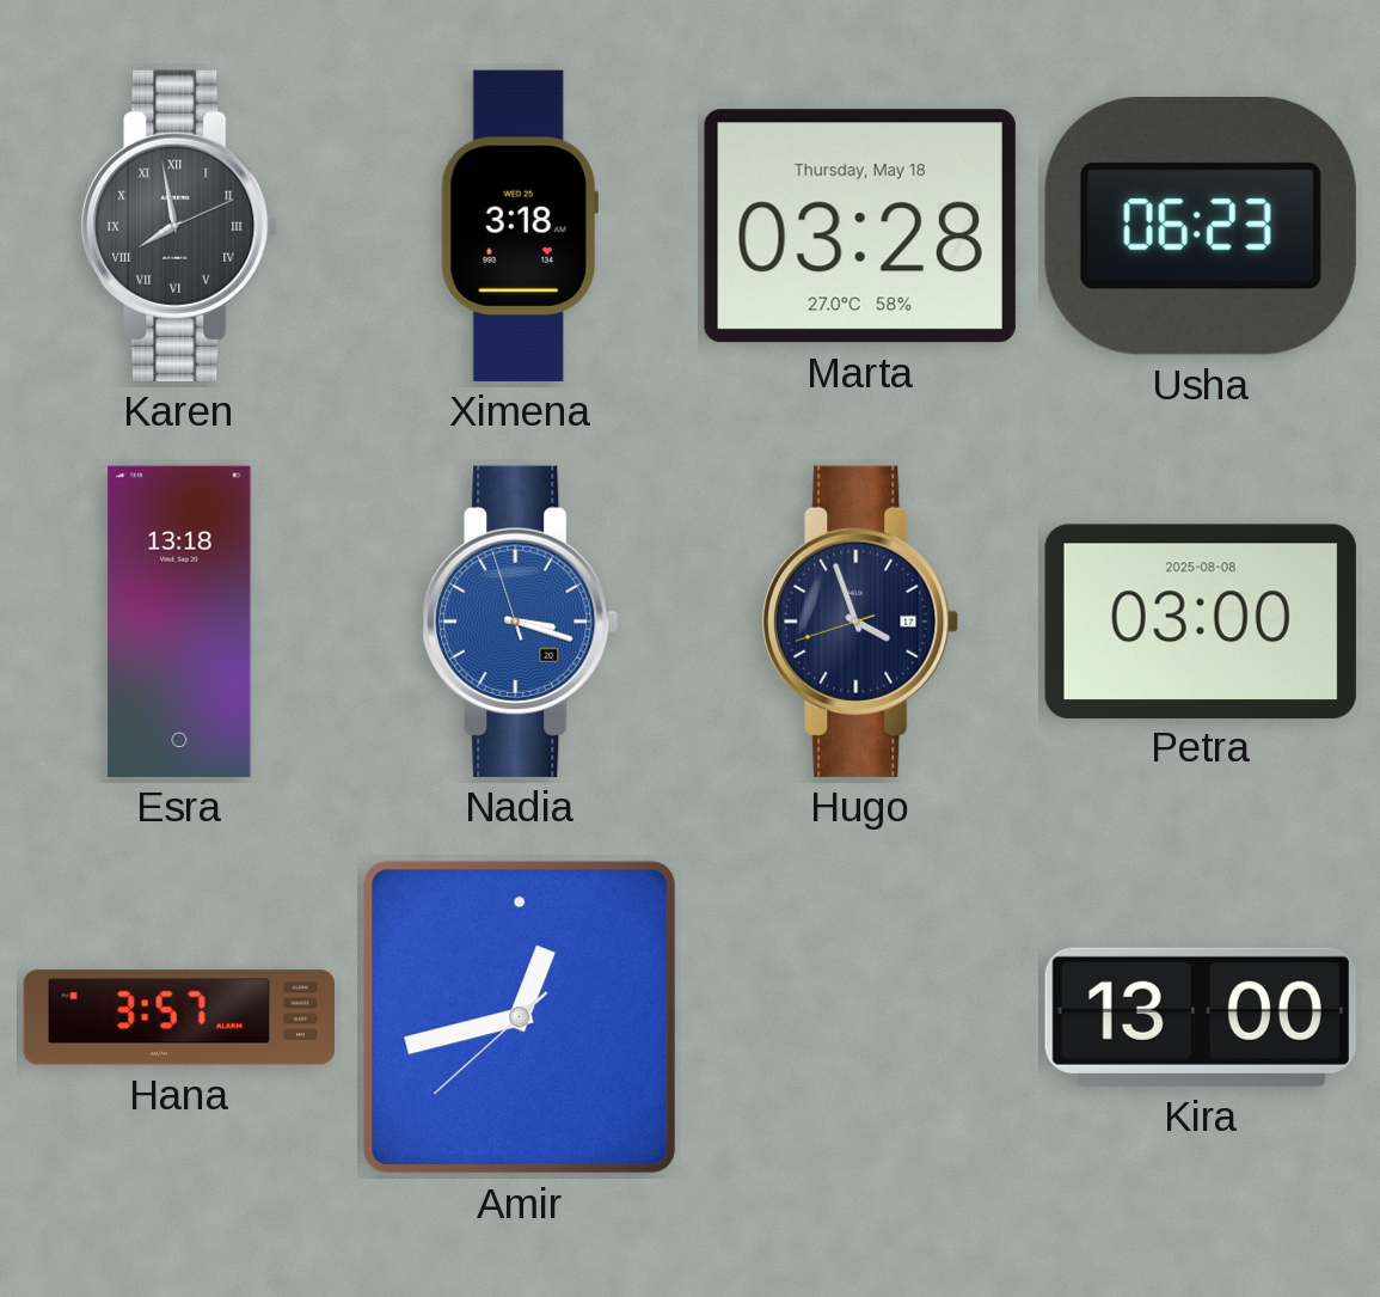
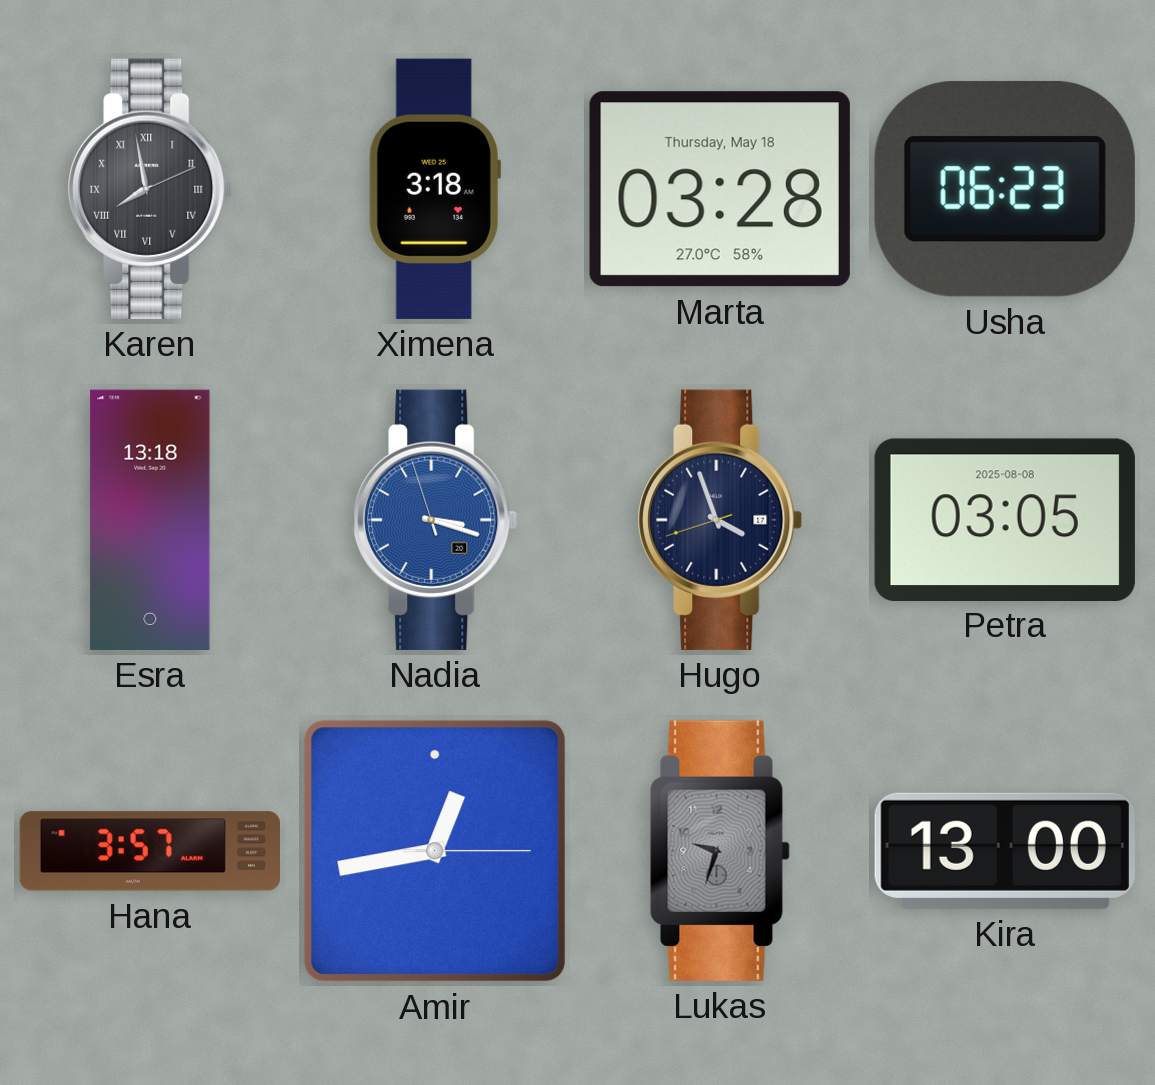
Petra: 03:00 -> 03:05 (1005, 519)
Amir: 12:42 -> 12:43 (435, 851)
Lukas: none -> 9:33 (720, 851)
